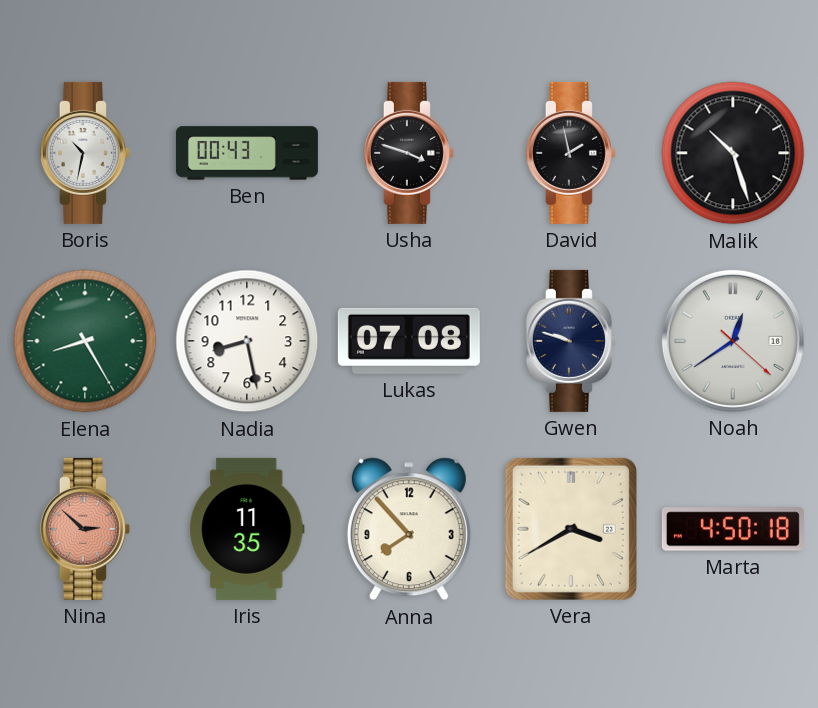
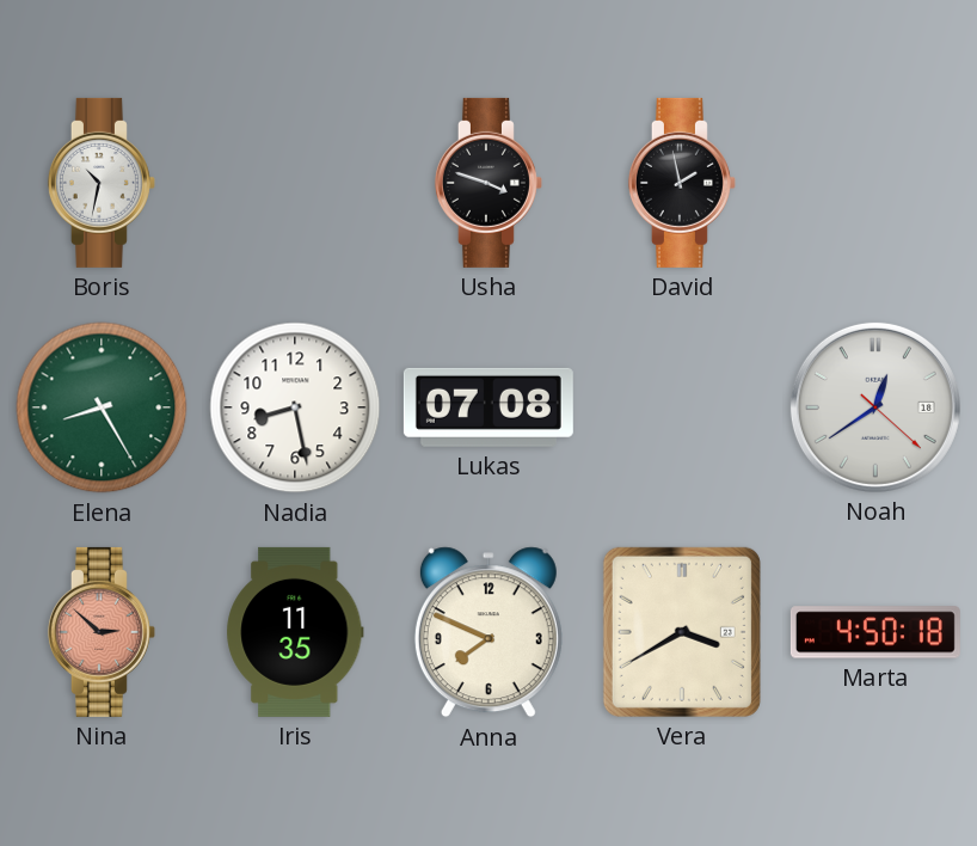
Ben: 00:43 -> none (247, 153)
Malik: 10:27 -> none (733, 153)
Gwen: 9:48 -> none (571, 341)
Anna: 7:53 -> 7:49 (489, 632)
